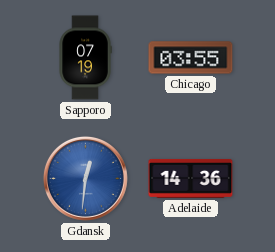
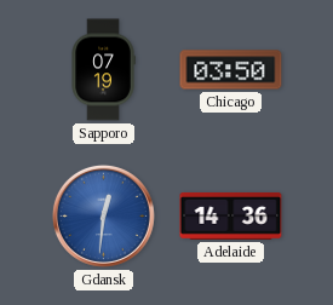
Chicago: 03:55 -> 03:50 (231, 70)
